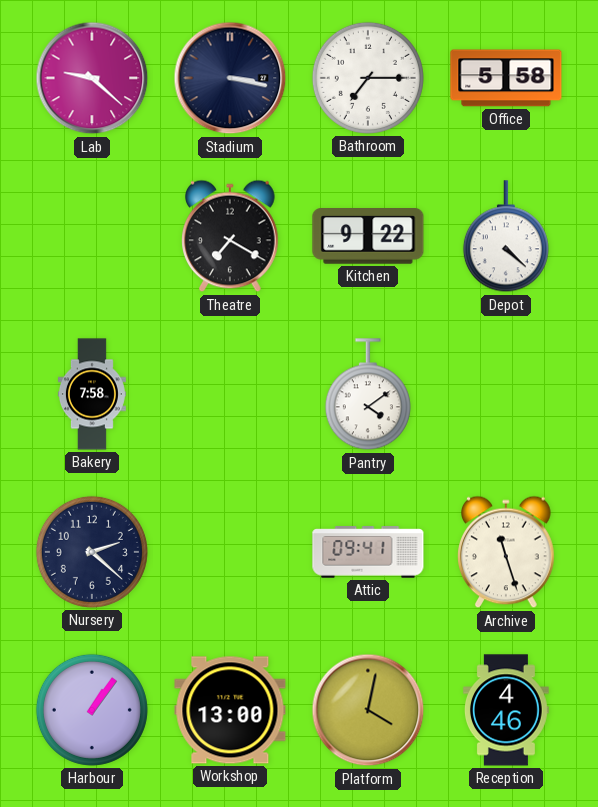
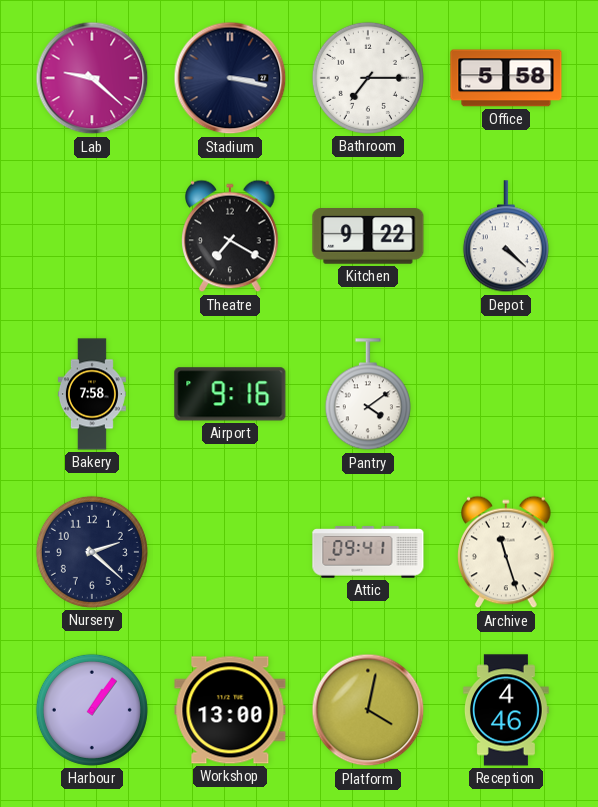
Airport: none -> 9:16 (230, 394)
